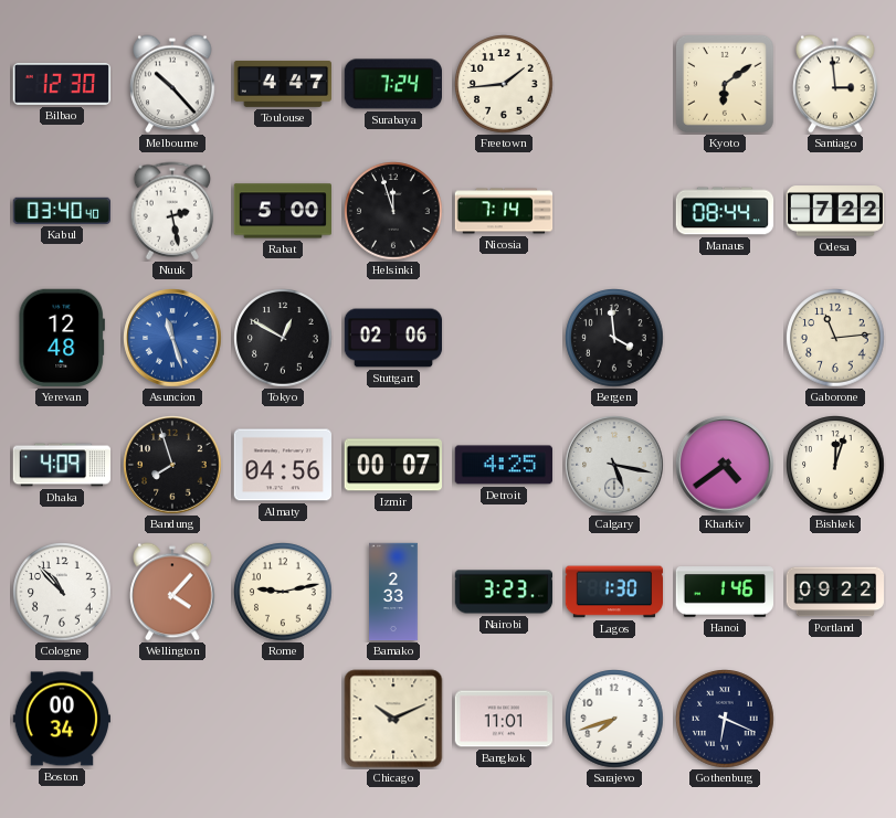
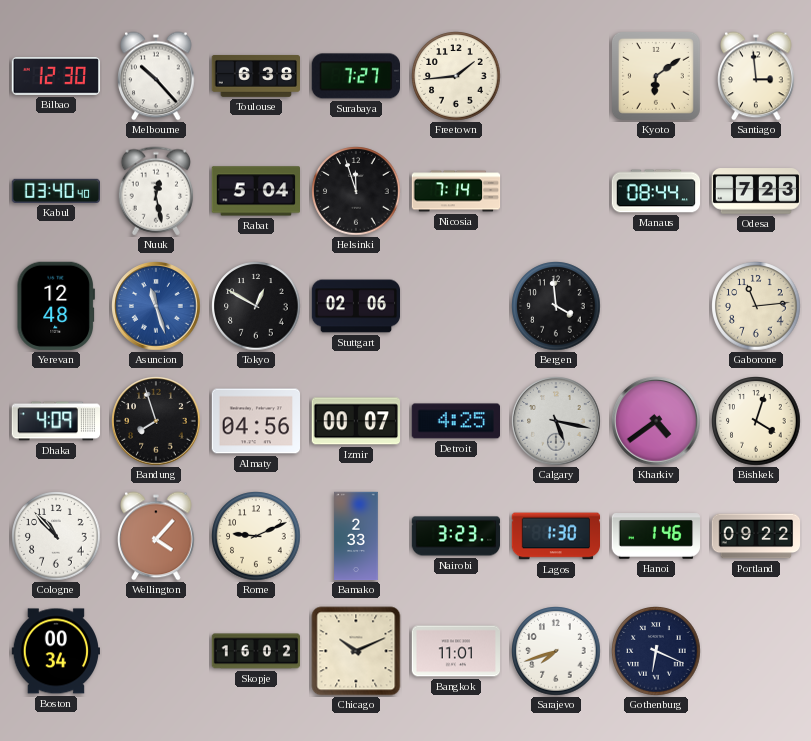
Toulouse: 4:47 -> 6:38 (256, 76)
Surabaya: 7:24 -> 7:27 (355, 76)
Nuuk: 2:28 -> 12:28 (155, 191)
Rabat: 5:00 -> 5:04 (255, 191)
Odesa: 7:22 -> 7:23 (756, 191)
Bishkek: 12:03 -> 4:03 (756, 421)
Rome: 9:13 -> 9:11 (256, 536)
Skopje: none -> 16:02 (256, 651)
